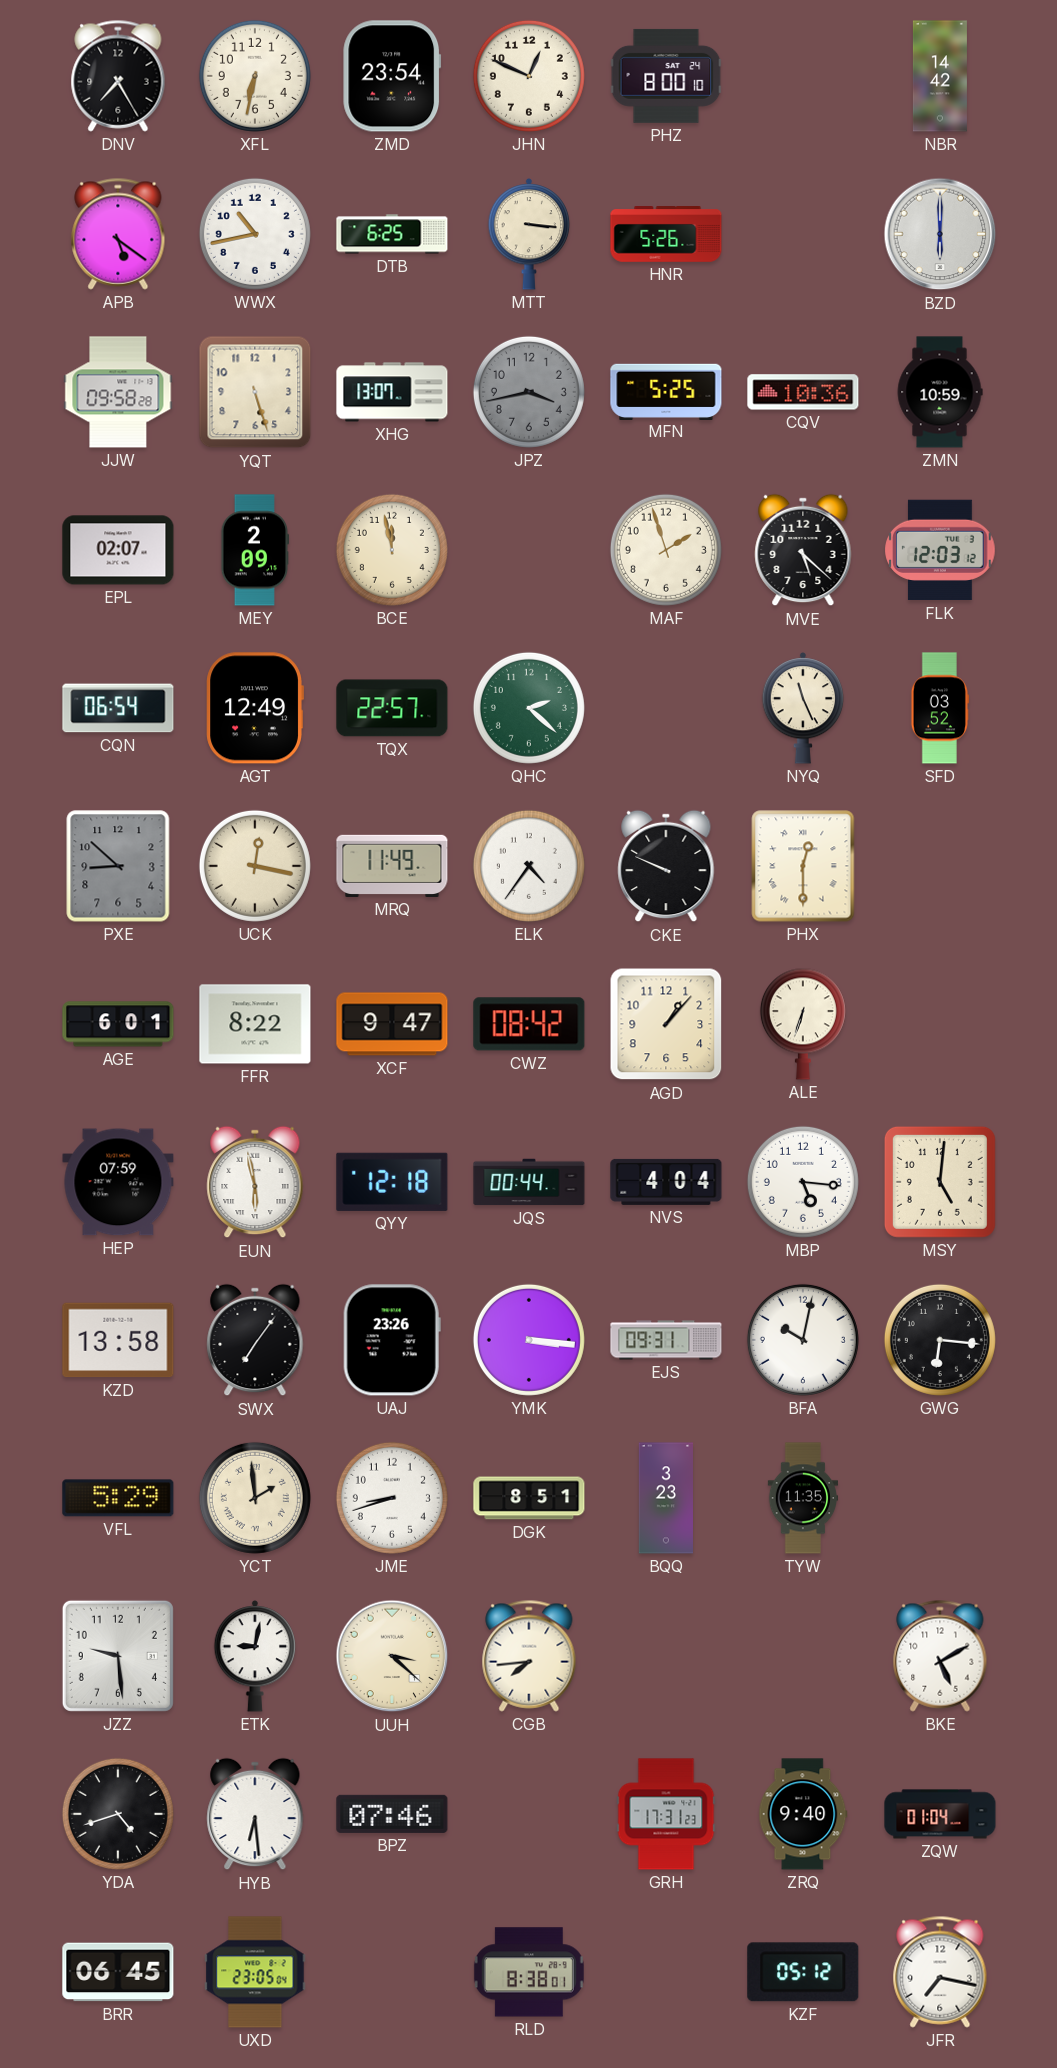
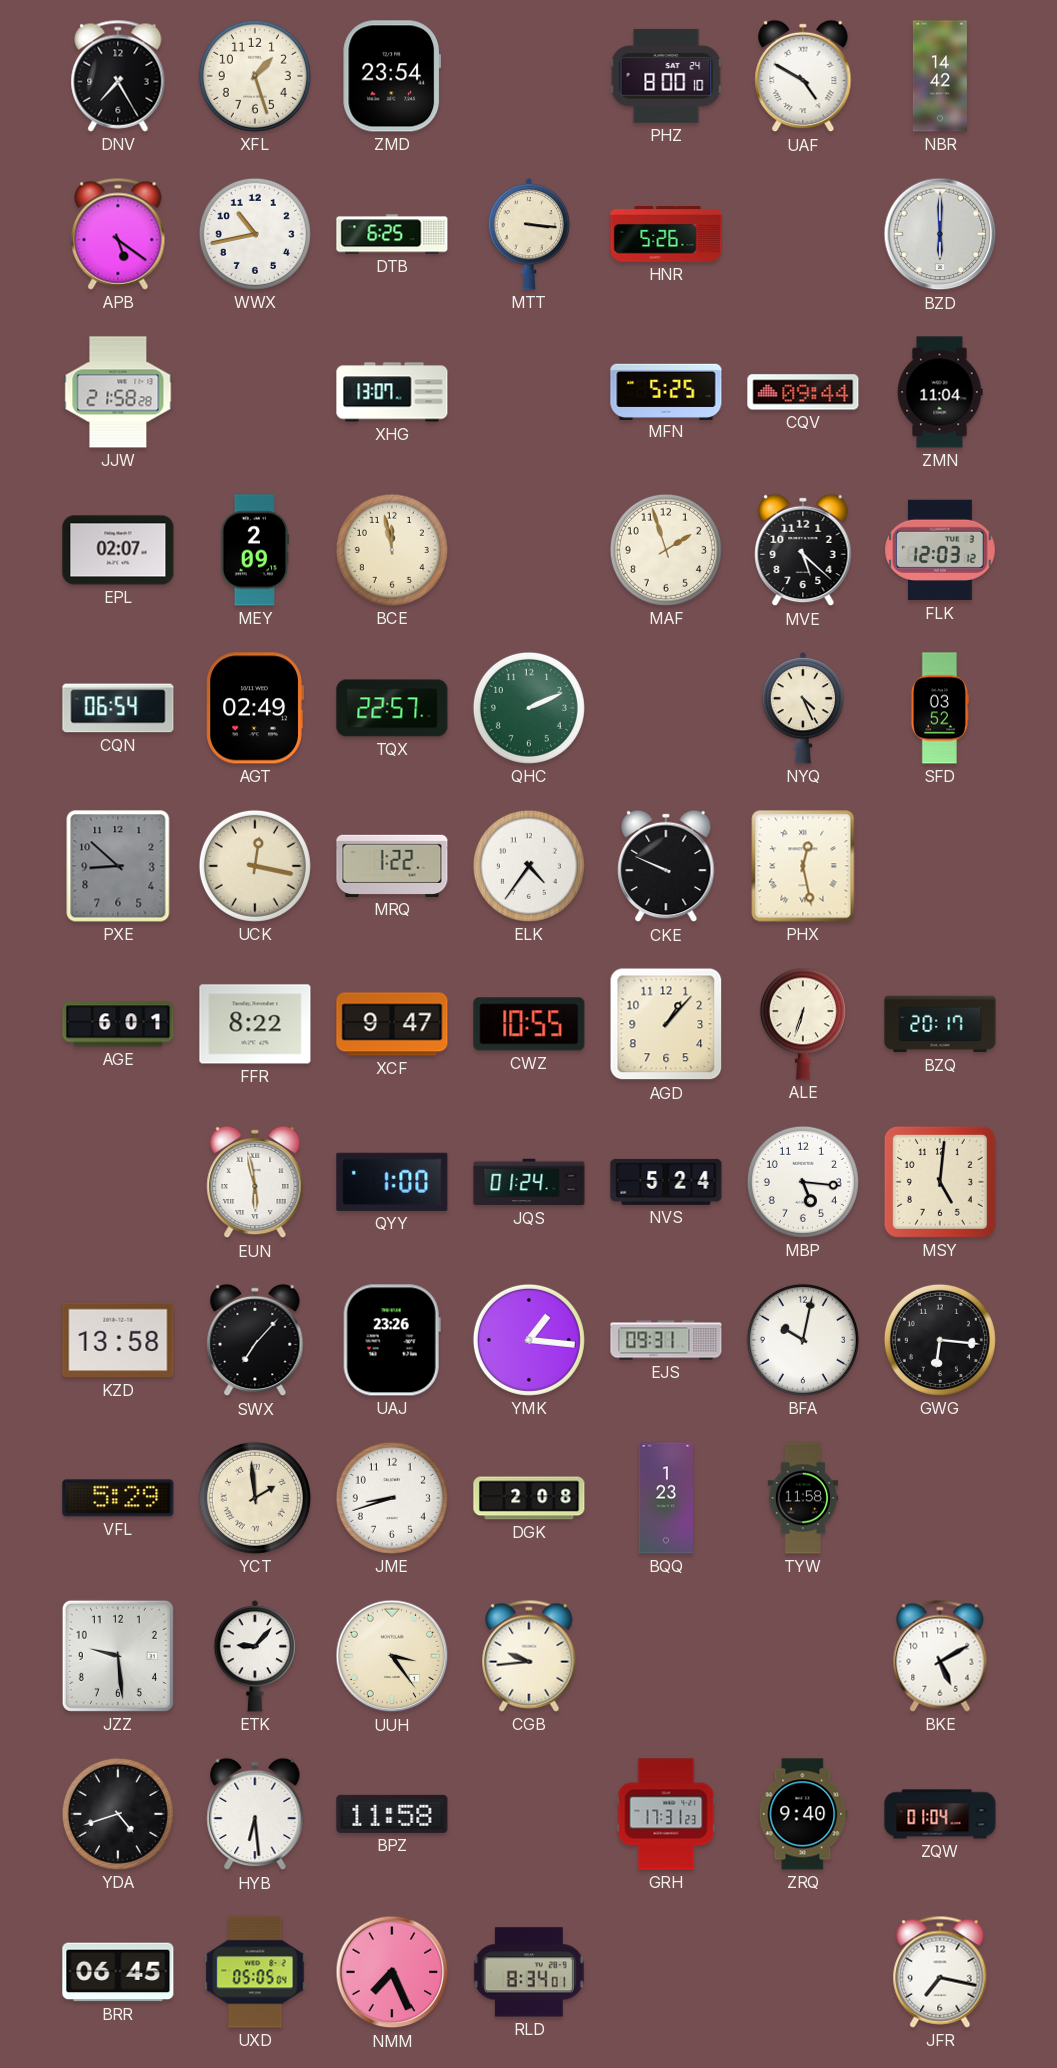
XFL: 6:32 -> 1:27 (255, 76)
JHN: 12:49 -> none (529, 76)
UAF: none -> 4:50 (803, 76)
JJW: 09:58 -> 21:58 (118, 392)
YQT: 5:27 -> none (255, 392)
JPZ: 3:43 -> none (529, 392)
CQV: 10:36 -> 09:44 (803, 392)
ZMN: 10:59 -> 11:04 (940, 392)
AGT: 12:49 -> 02:49 (255, 708)
QHC: 2:22 -> 2:11 (529, 708)
NYQ: 11:26 -> 4:26 (803, 708)
MRQ: 11:49 -> 1:22 (392, 866)
PHX: 12:30 -> 12:28 (803, 866)
CWZ: 08:42 -> 10:55 (529, 1024)
BZQ: none -> 20:17 (940, 1024)
HEP: 07:59 -> none (118, 1182)
QYY: 12:18 -> 1:00 (392, 1182)
JQS: 00:44 -> 01:24 (529, 1182)
NVS: 4:04 -> 5:24 (666, 1182)
SWX: 7:06 -> 7:07 (255, 1340)
YMK: 3:16 -> 1:16 (529, 1340)
DGK: 8:51 -> 2:08 (529, 1498)
BQQ: 3:23 -> 1:23 (665, 1498)
TYW: 11:35 -> 11:58 (803, 1498)
ETK: 9:02 -> 9:07 (255, 1656)
UUH: 3:22 -> 3:24 (392, 1656)
CGB: 7:44 -> 9:44 (529, 1656)
BPZ: 07:46 -> 11:58 (392, 1814)
UXD: 23:05 -> 05:05 (255, 1972)
NMM: none -> 7:26 (392, 1972)
RLD: 8:38 -> 8:34 (529, 1972)
KZF: 05:12 -> none (803, 1972)
